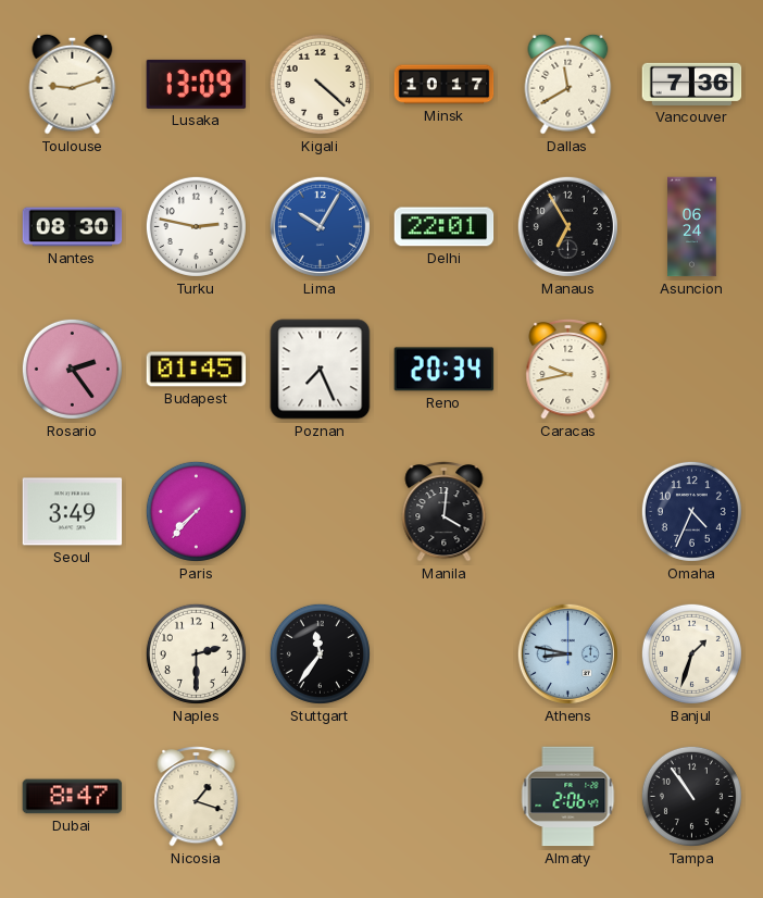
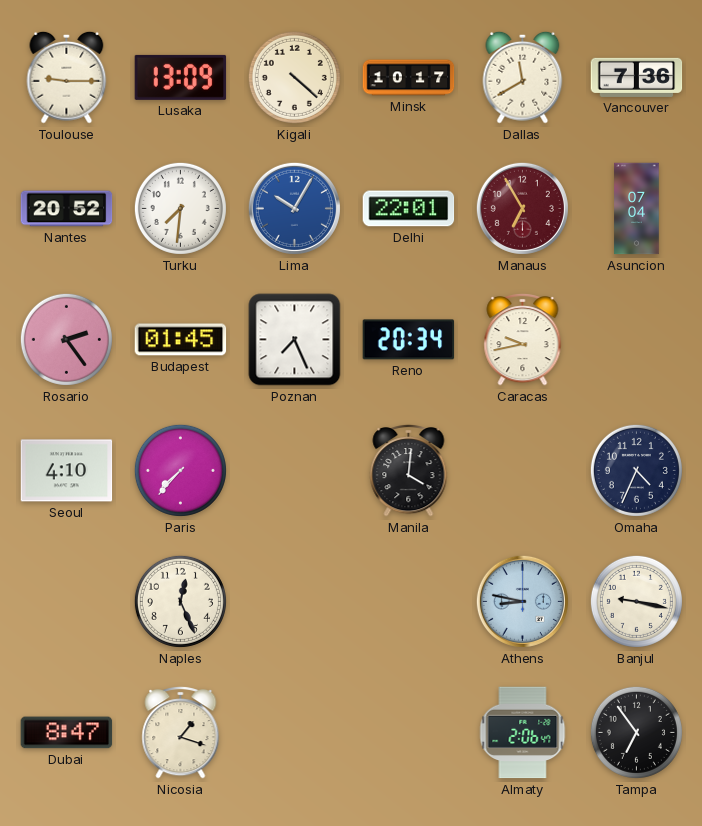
Toulouse: 9:12 -> 9:15 (67, 77)
Nantes: 08:30 -> 20:52 (67, 209)
Turku: 2:47 -> 7:31 (180, 208)
Manaus dial: black -> burgundy (522, 208)
Asuncion: 06:24 -> 07:04 (637, 209)
Seoul: 3:49 -> 4:10 (67, 471)
Naples: 2:30 -> 12:26 (180, 601)
Stuttgart: 11:36 -> none (320, 653)
Banjul: 1:33 -> 9:17 (636, 601)
Tampa: 10:54 -> 6:54 (636, 732)
